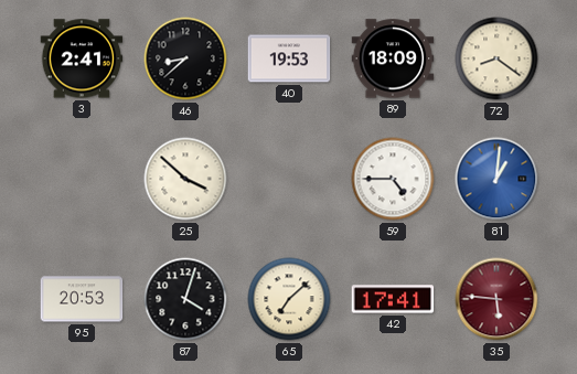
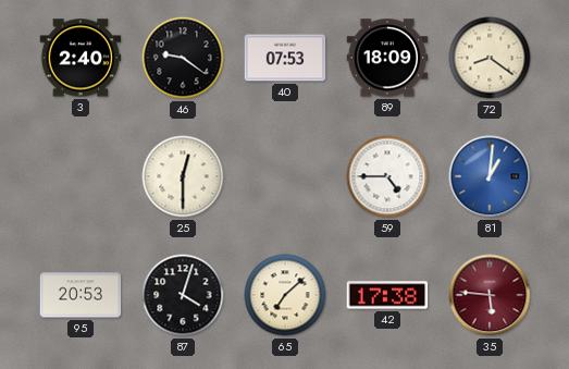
3: 2:41 -> 2:40 (81, 58)
46: 8:38 -> 9:21 (183, 58)
40: 19:53 -> 07:53 (285, 58)
25: 3:52 -> 12:30 (183, 176)
42: 17:41 -> 17:38 (387, 295)
